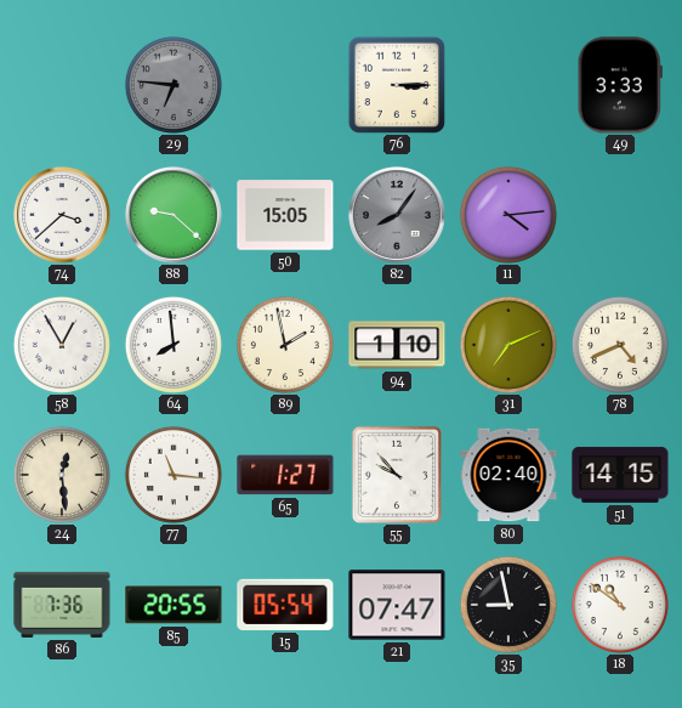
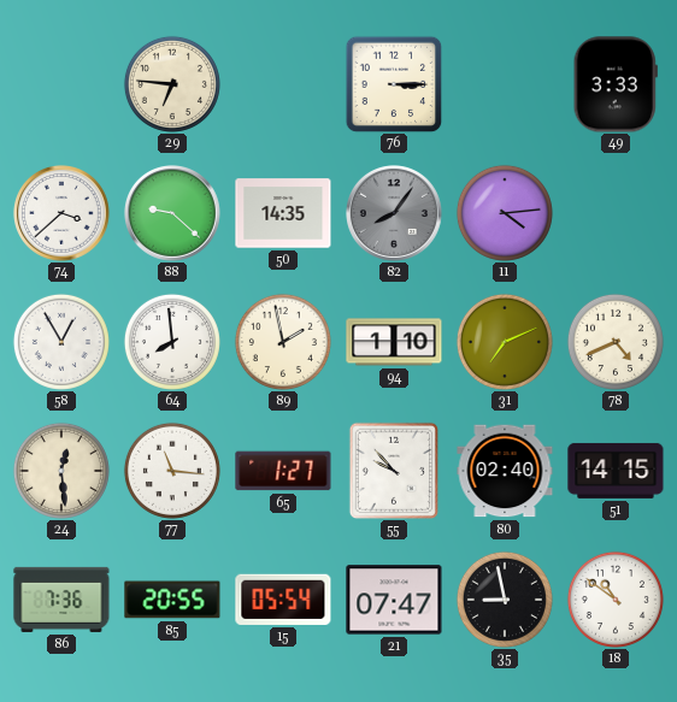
29 dial: grey -> cream (172, 84)
50: 15:05 -> 14:35 (283, 213)
